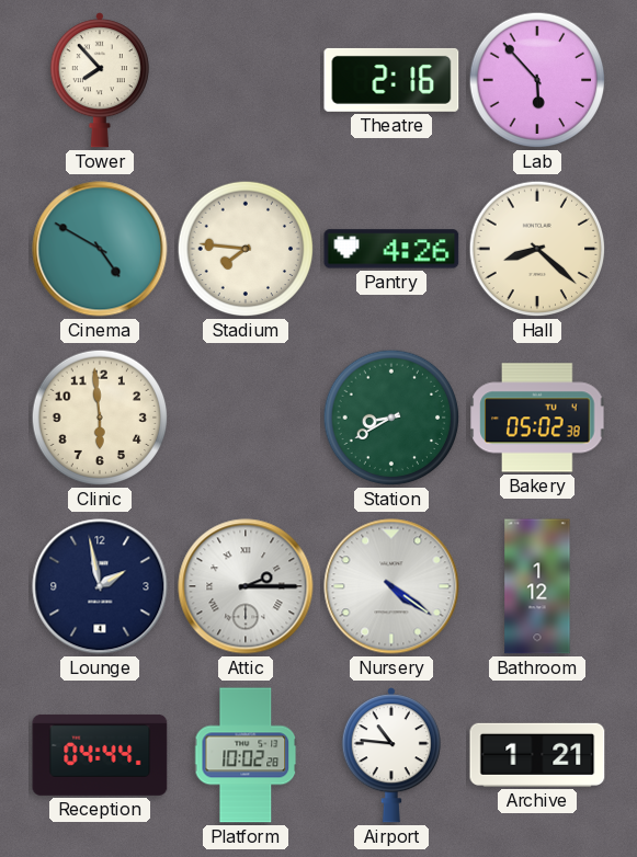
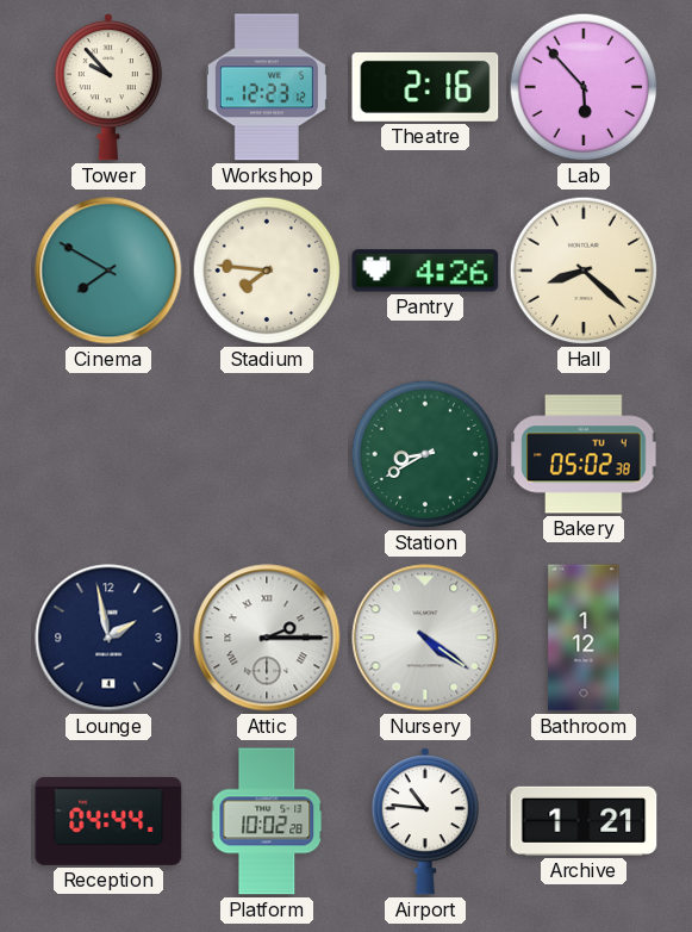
Tower: 7:53 -> 9:53 (108, 87)
Workshop: none -> 12:23 (267, 87)
Cinema: 4:50 -> 7:50 (108, 271)
Clinic: 5:59 -> none (100, 418)
